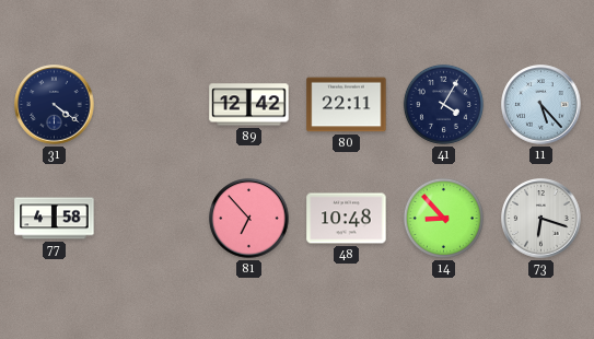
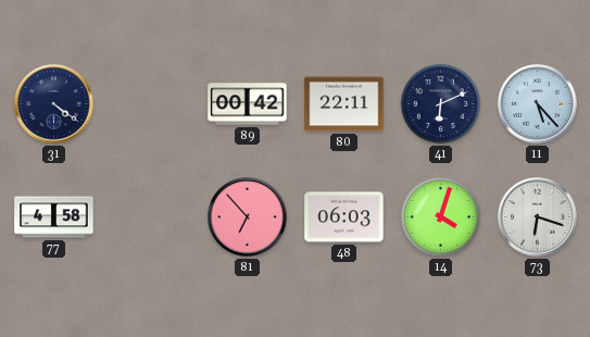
89: 12:42 -> 00:42 (248, 104)
41: 4:05 -> 6:11 (440, 103)
48: 10:48 -> 06:03 (344, 217)
14: 8:53 -> 4:03 (440, 216)
